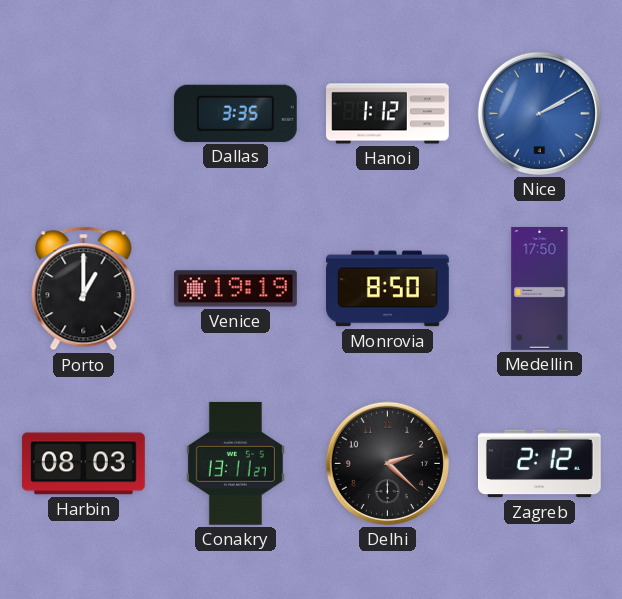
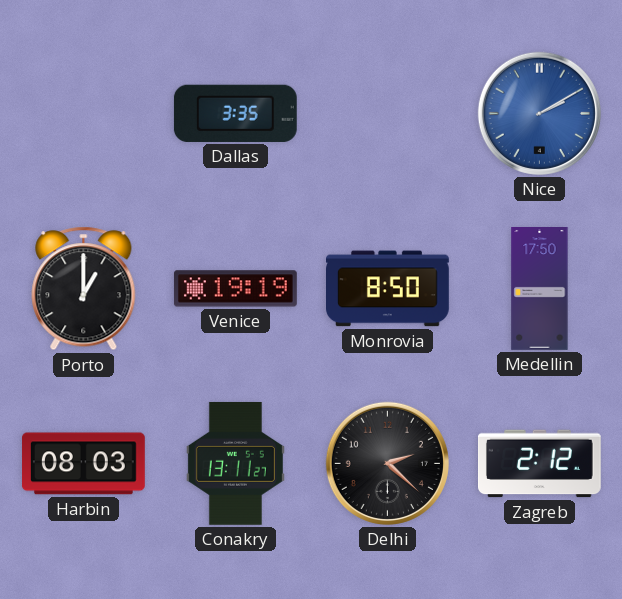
Hanoi: 1:12 -> none (388, 114)
